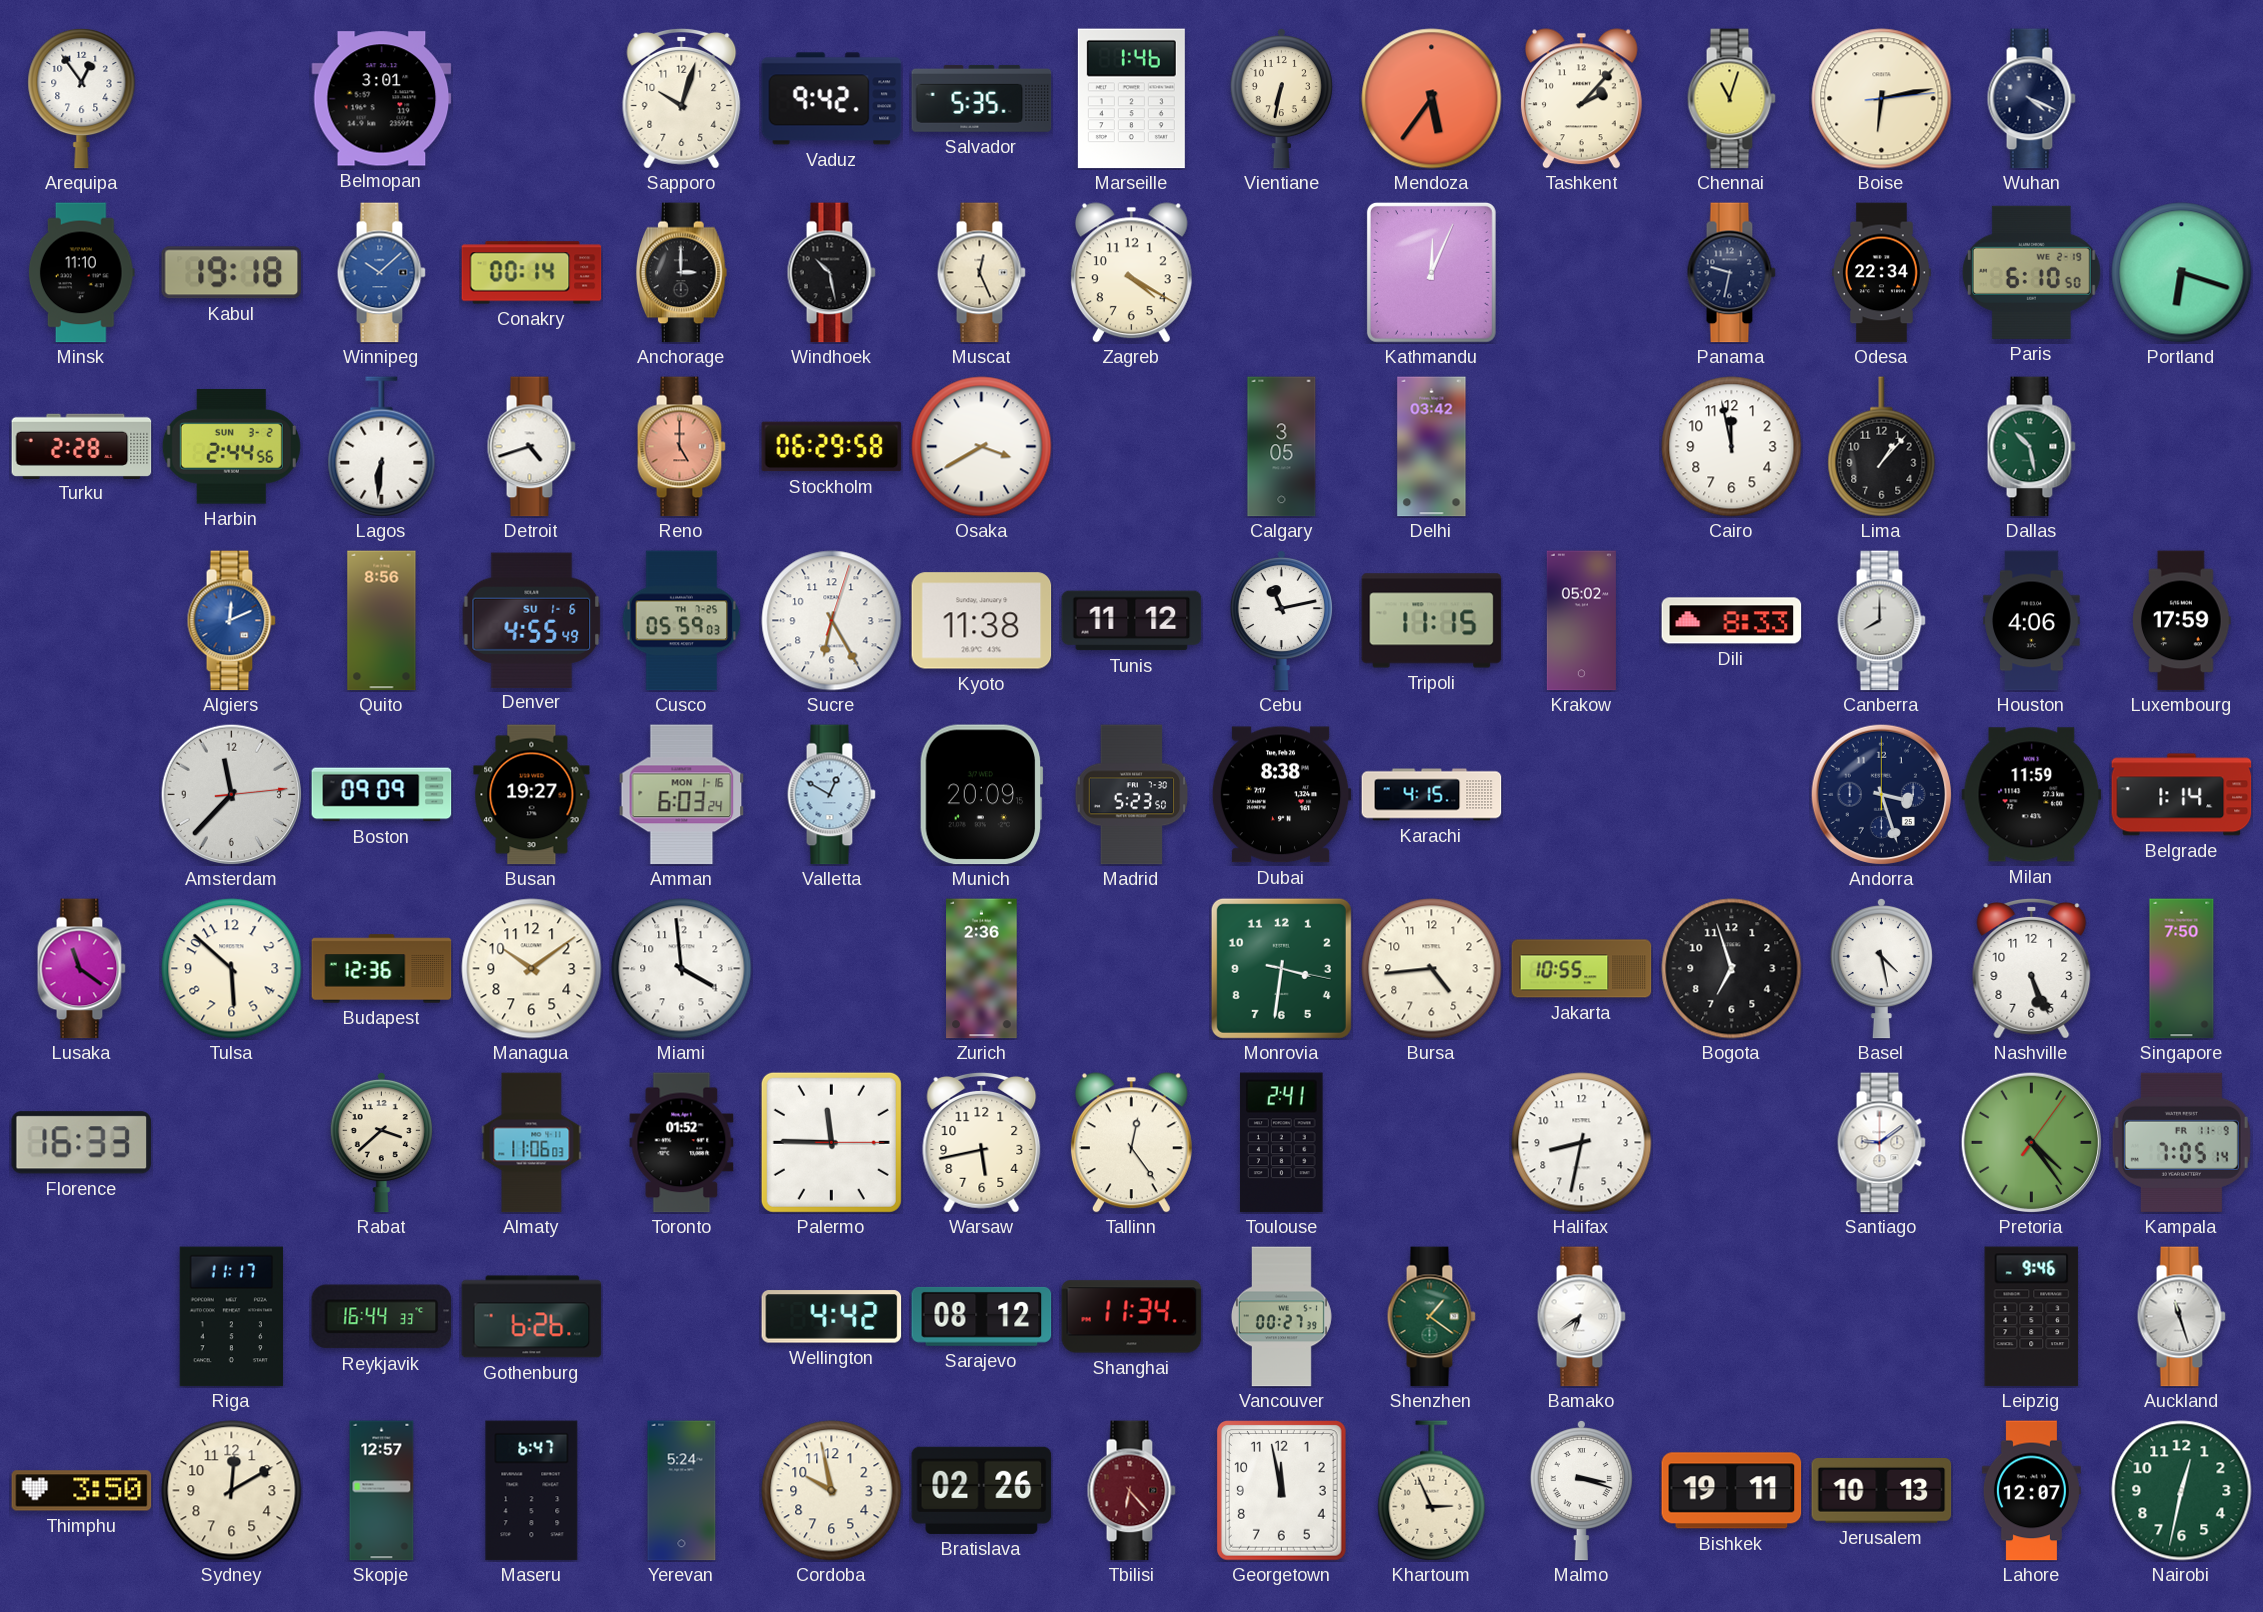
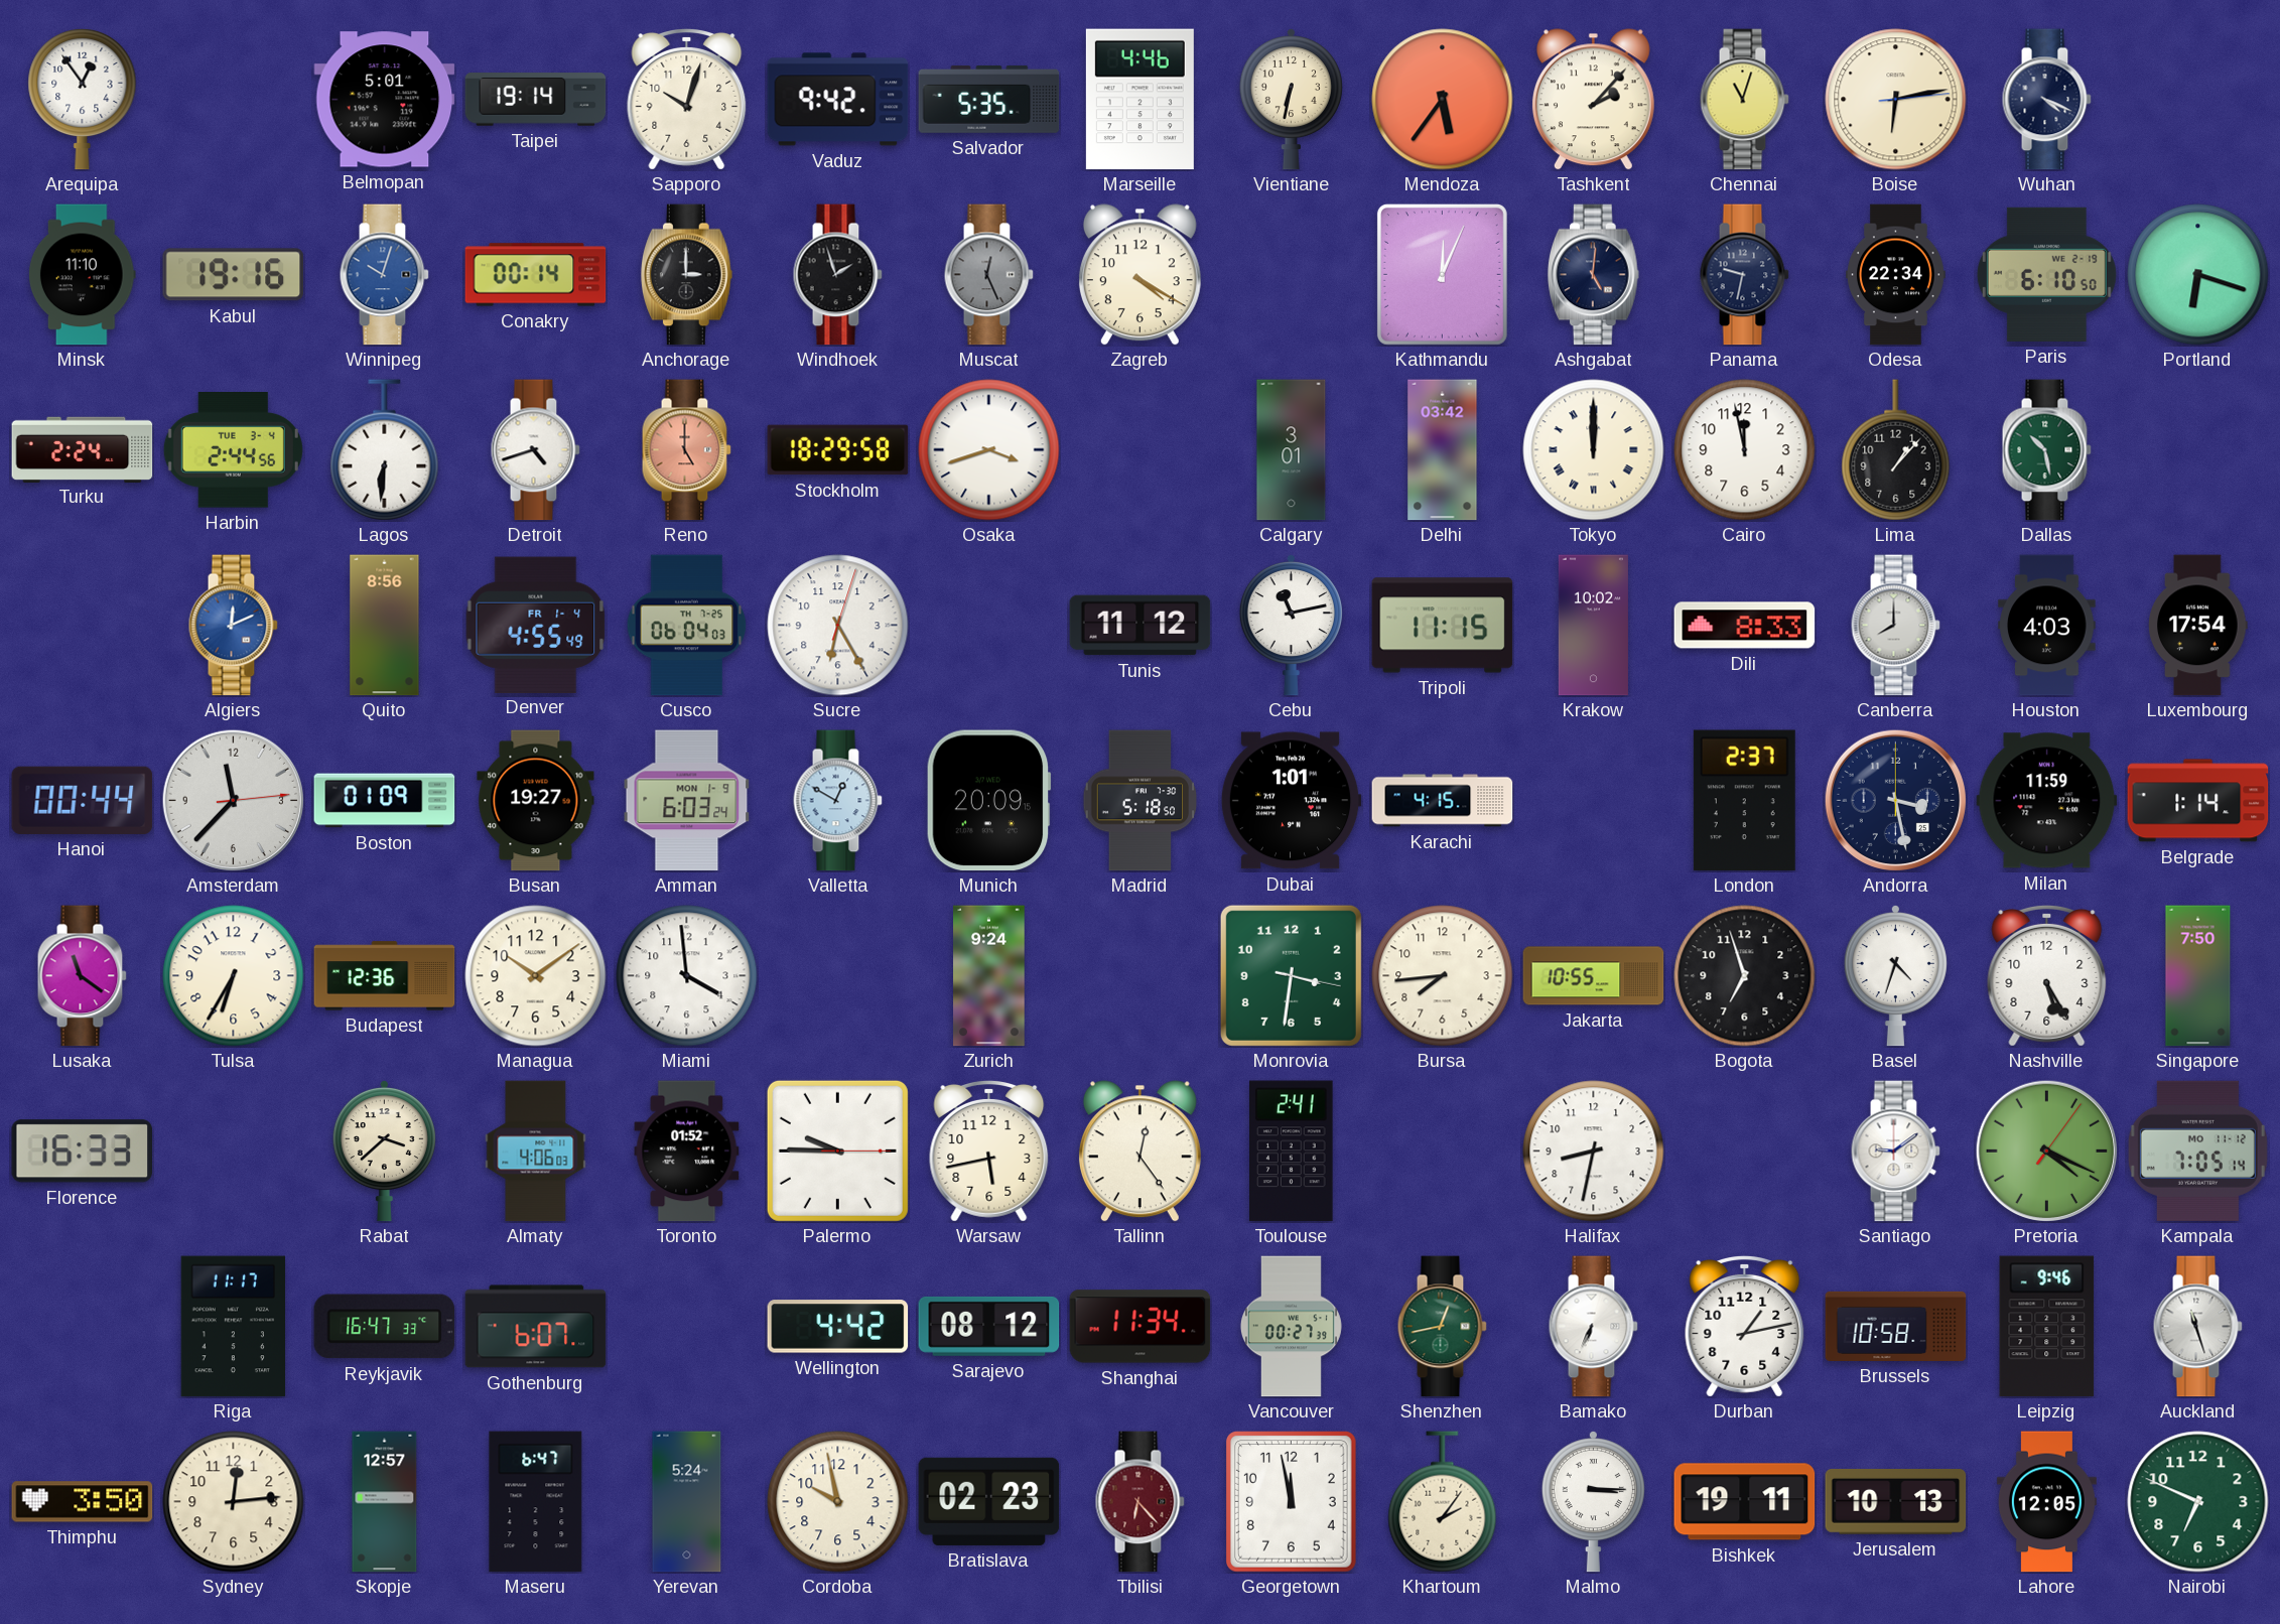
Belmopan: 3:01 -> 5:01 (385, 100)
Taipei: none -> 19:14 (536, 100)
Marseille: 1:46 -> 4:46 (1139, 100)
Kabul: 19:18 -> 19:16 (233, 275)
Winnipeg: 10:08 -> 10:03 (384, 275)
Windhoek: 10:28 -> 1:57 (837, 275)
Muscat dial: cream -> grey (988, 275)
Ashgabat: none -> 5:01 (1593, 275)
Turku: 2:28 -> 2:24 (83, 449)
Harbin date: SUN 3-2 -> TUE 3-4 (233, 450)
Stockholm: 06:29 -> 18:29 (838, 450)
Osaka: 3:40 -> 3:42 (989, 450)
Calgary: 3:05 -> 3:01 (1292, 450)
Tokyo: none -> 12:00 (1594, 450)
Denver date: SU 1-6 -> FR 1-4 (536, 625)
Cusco: 05:59 -> 06:04 (687, 626)
Kyoto: 11:38 -> none (982, 621)
Krakow: 05:02 -> 10:02 (1593, 626)
Houston: 4:06 -> 4:03 (2047, 626)
Luxembourg: 17:59 -> 17:54 (2198, 626)
Hanoi: none -> 00:44 (83, 800)
Boston: 09:09 -> 01:09 (385, 801)
Amman date: MON 1-16 -> MON 1-9 (687, 801)
Madrid: 5:23 -> 5:18 (1141, 801)
Dubai: 8:38 -> 1:01 (1291, 801)
London: none -> 2:37 (1744, 801)
Andorra: 3:27 -> 3:28 (1895, 800)
Tulsa: 5:52 -> 6:35 (234, 976)
Zurich: 2:36 -> 9:24 (989, 976)
Bursa: 4:44 -> 7:44 (1443, 976)
Basel: 4:28 -> 4:33 (1895, 975)
Nashville: 5:26 -> 5:25 (2047, 975)
Almaty: 11:06 -> 4:06 (536, 1152)
Palermo: 11:45 -> 9:45 (837, 1151)
Pretoria: 4:24 -> 4:19 (2046, 1151)
Kampala date: FR 11-9 -> MO 11-12 (2197, 1151)
Reykjavik: 16:44 -> 16:47 (385, 1327)
Gothenburg: 6:26 -> 6:07 (536, 1327)
Shenzhen: 1:21 -> 12:43 (1442, 1327)
Bamako: 6:39 -> 6:34 (1593, 1327)
Durban: none -> 1:13 (1745, 1326)
Brussels: none -> 10:58 (1896, 1326)
Sydney: 12:10 -> 12:14 (234, 1502)
Bratislava: 02:26 -> 02:23 (989, 1501)
Khartoum: 2:56 -> 2:06 (1443, 1502)
Malmo: 3:18 -> 3:15 (1593, 1501)
Lahore: 12:07 -> 12:05 (2046, 1502)
Nairobi: 12:32 -> 6:49 (2198, 1502)
